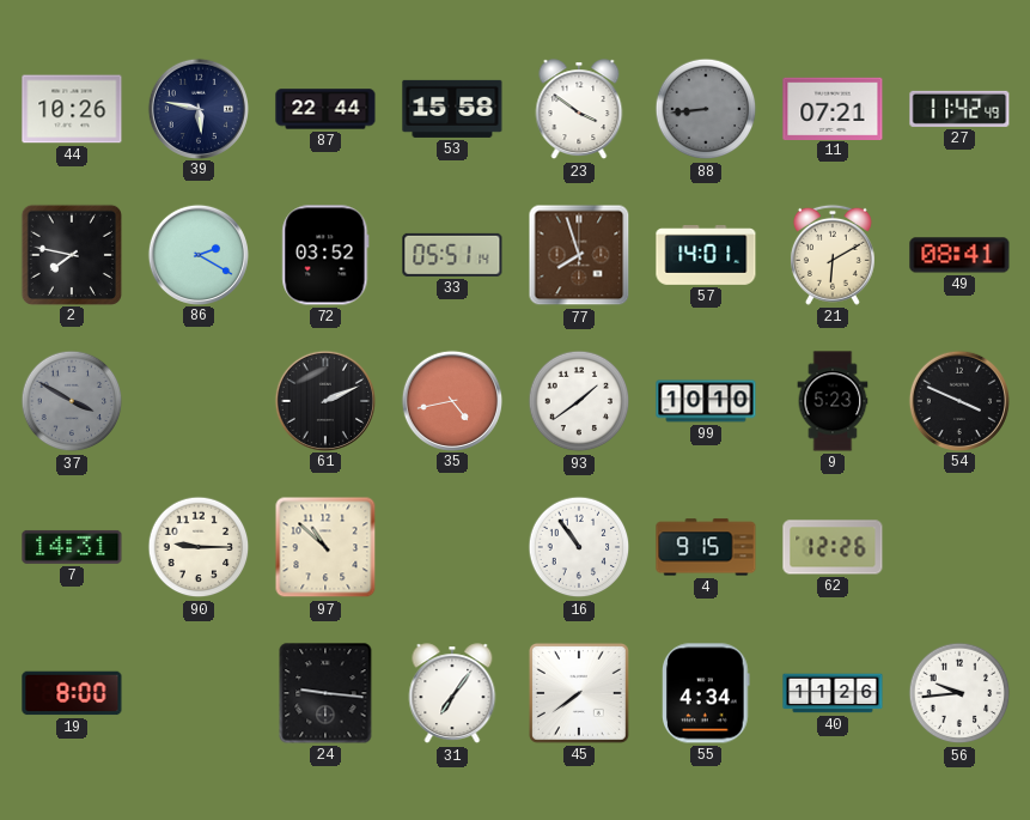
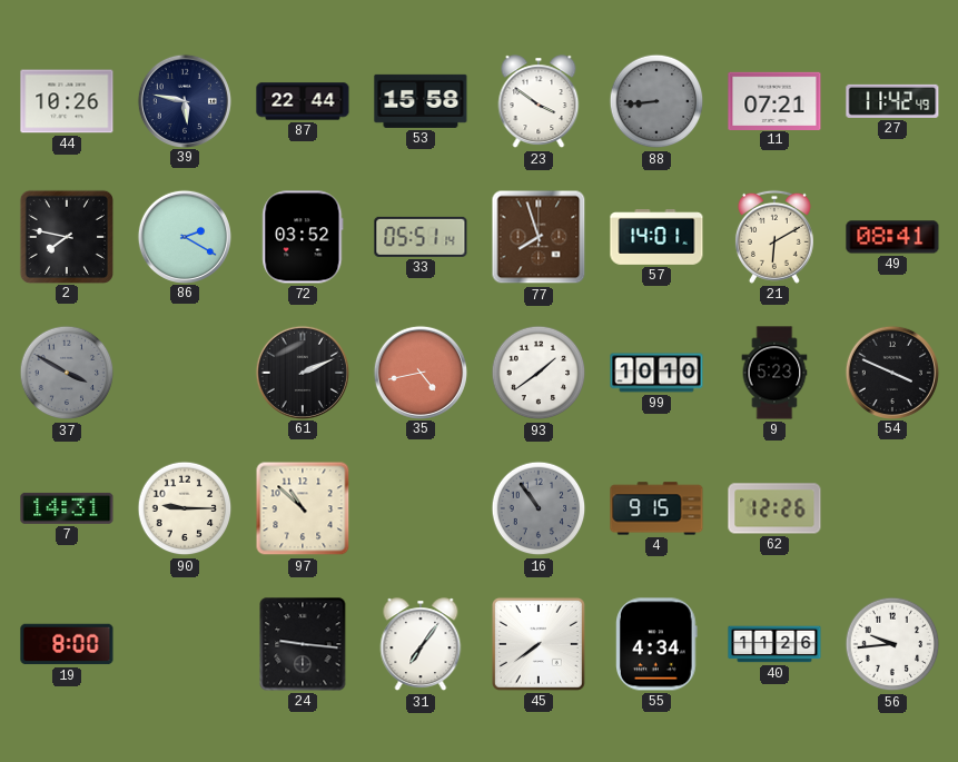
16 dial: white -> grey (539, 508)
